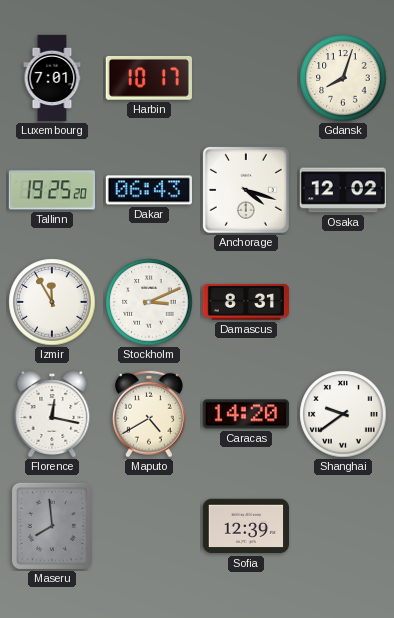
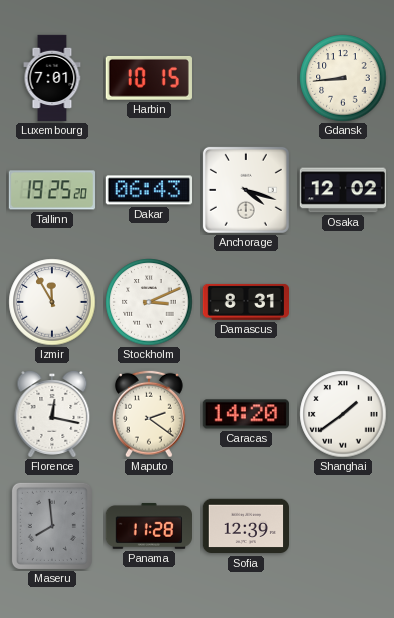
Harbin: 10:17 -> 10:15 (149, 78)
Gdansk: 8:03 -> 8:44 (343, 78)
Maputo: 4:40 -> 2:21 (149, 414)
Shanghai: 9:39 -> 1:39 (343, 414)
Panama: none -> 11:28 (148, 526)
